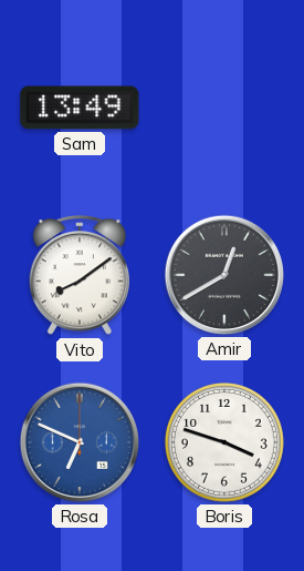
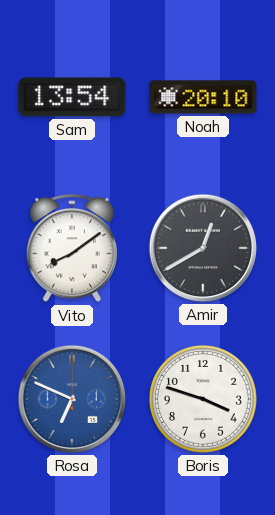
Sam: 13:49 -> 13:54 (72, 97)
Noah: none -> 20:10 (203, 97)
